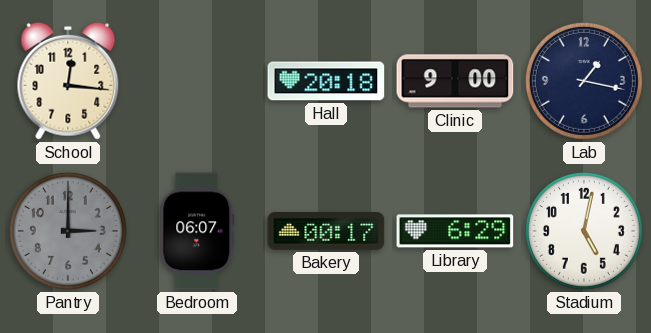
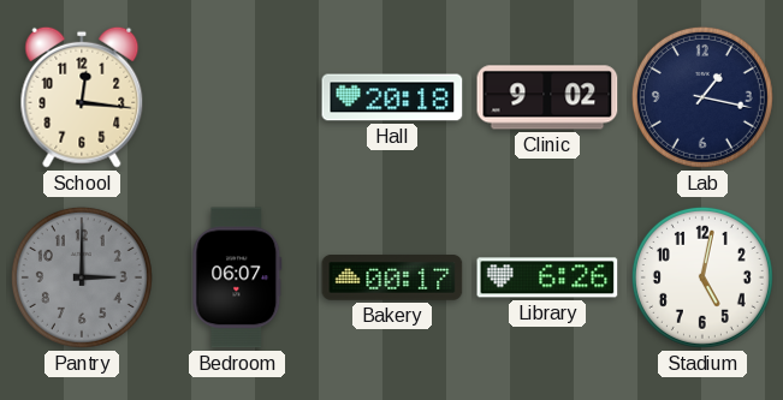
Clinic: 9:00 -> 9:02 (547, 97)
Library: 6:29 -> 6:26 (547, 277)
